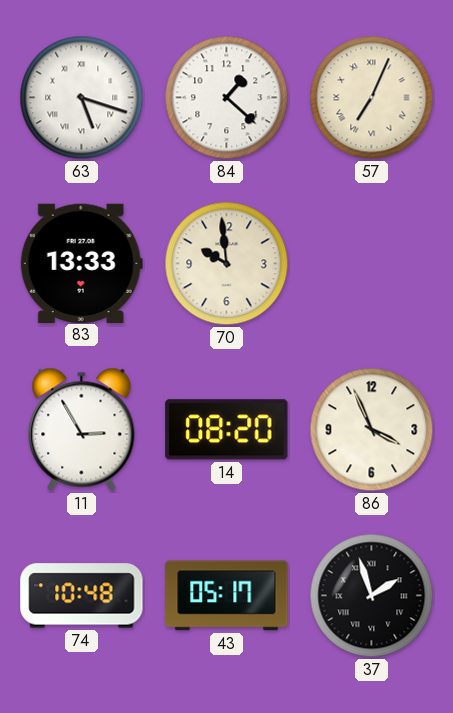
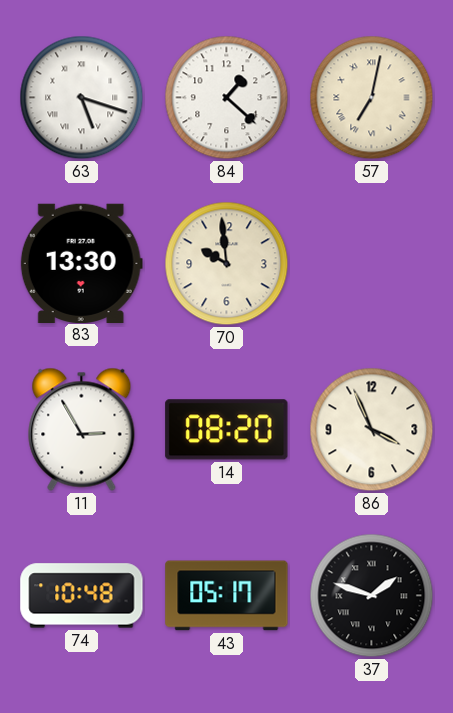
57: 7:04 -> 7:02 (372, 98)
83: 13:33 -> 13:30 (81, 263)
37: 1:57 -> 1:48 (372, 596)
